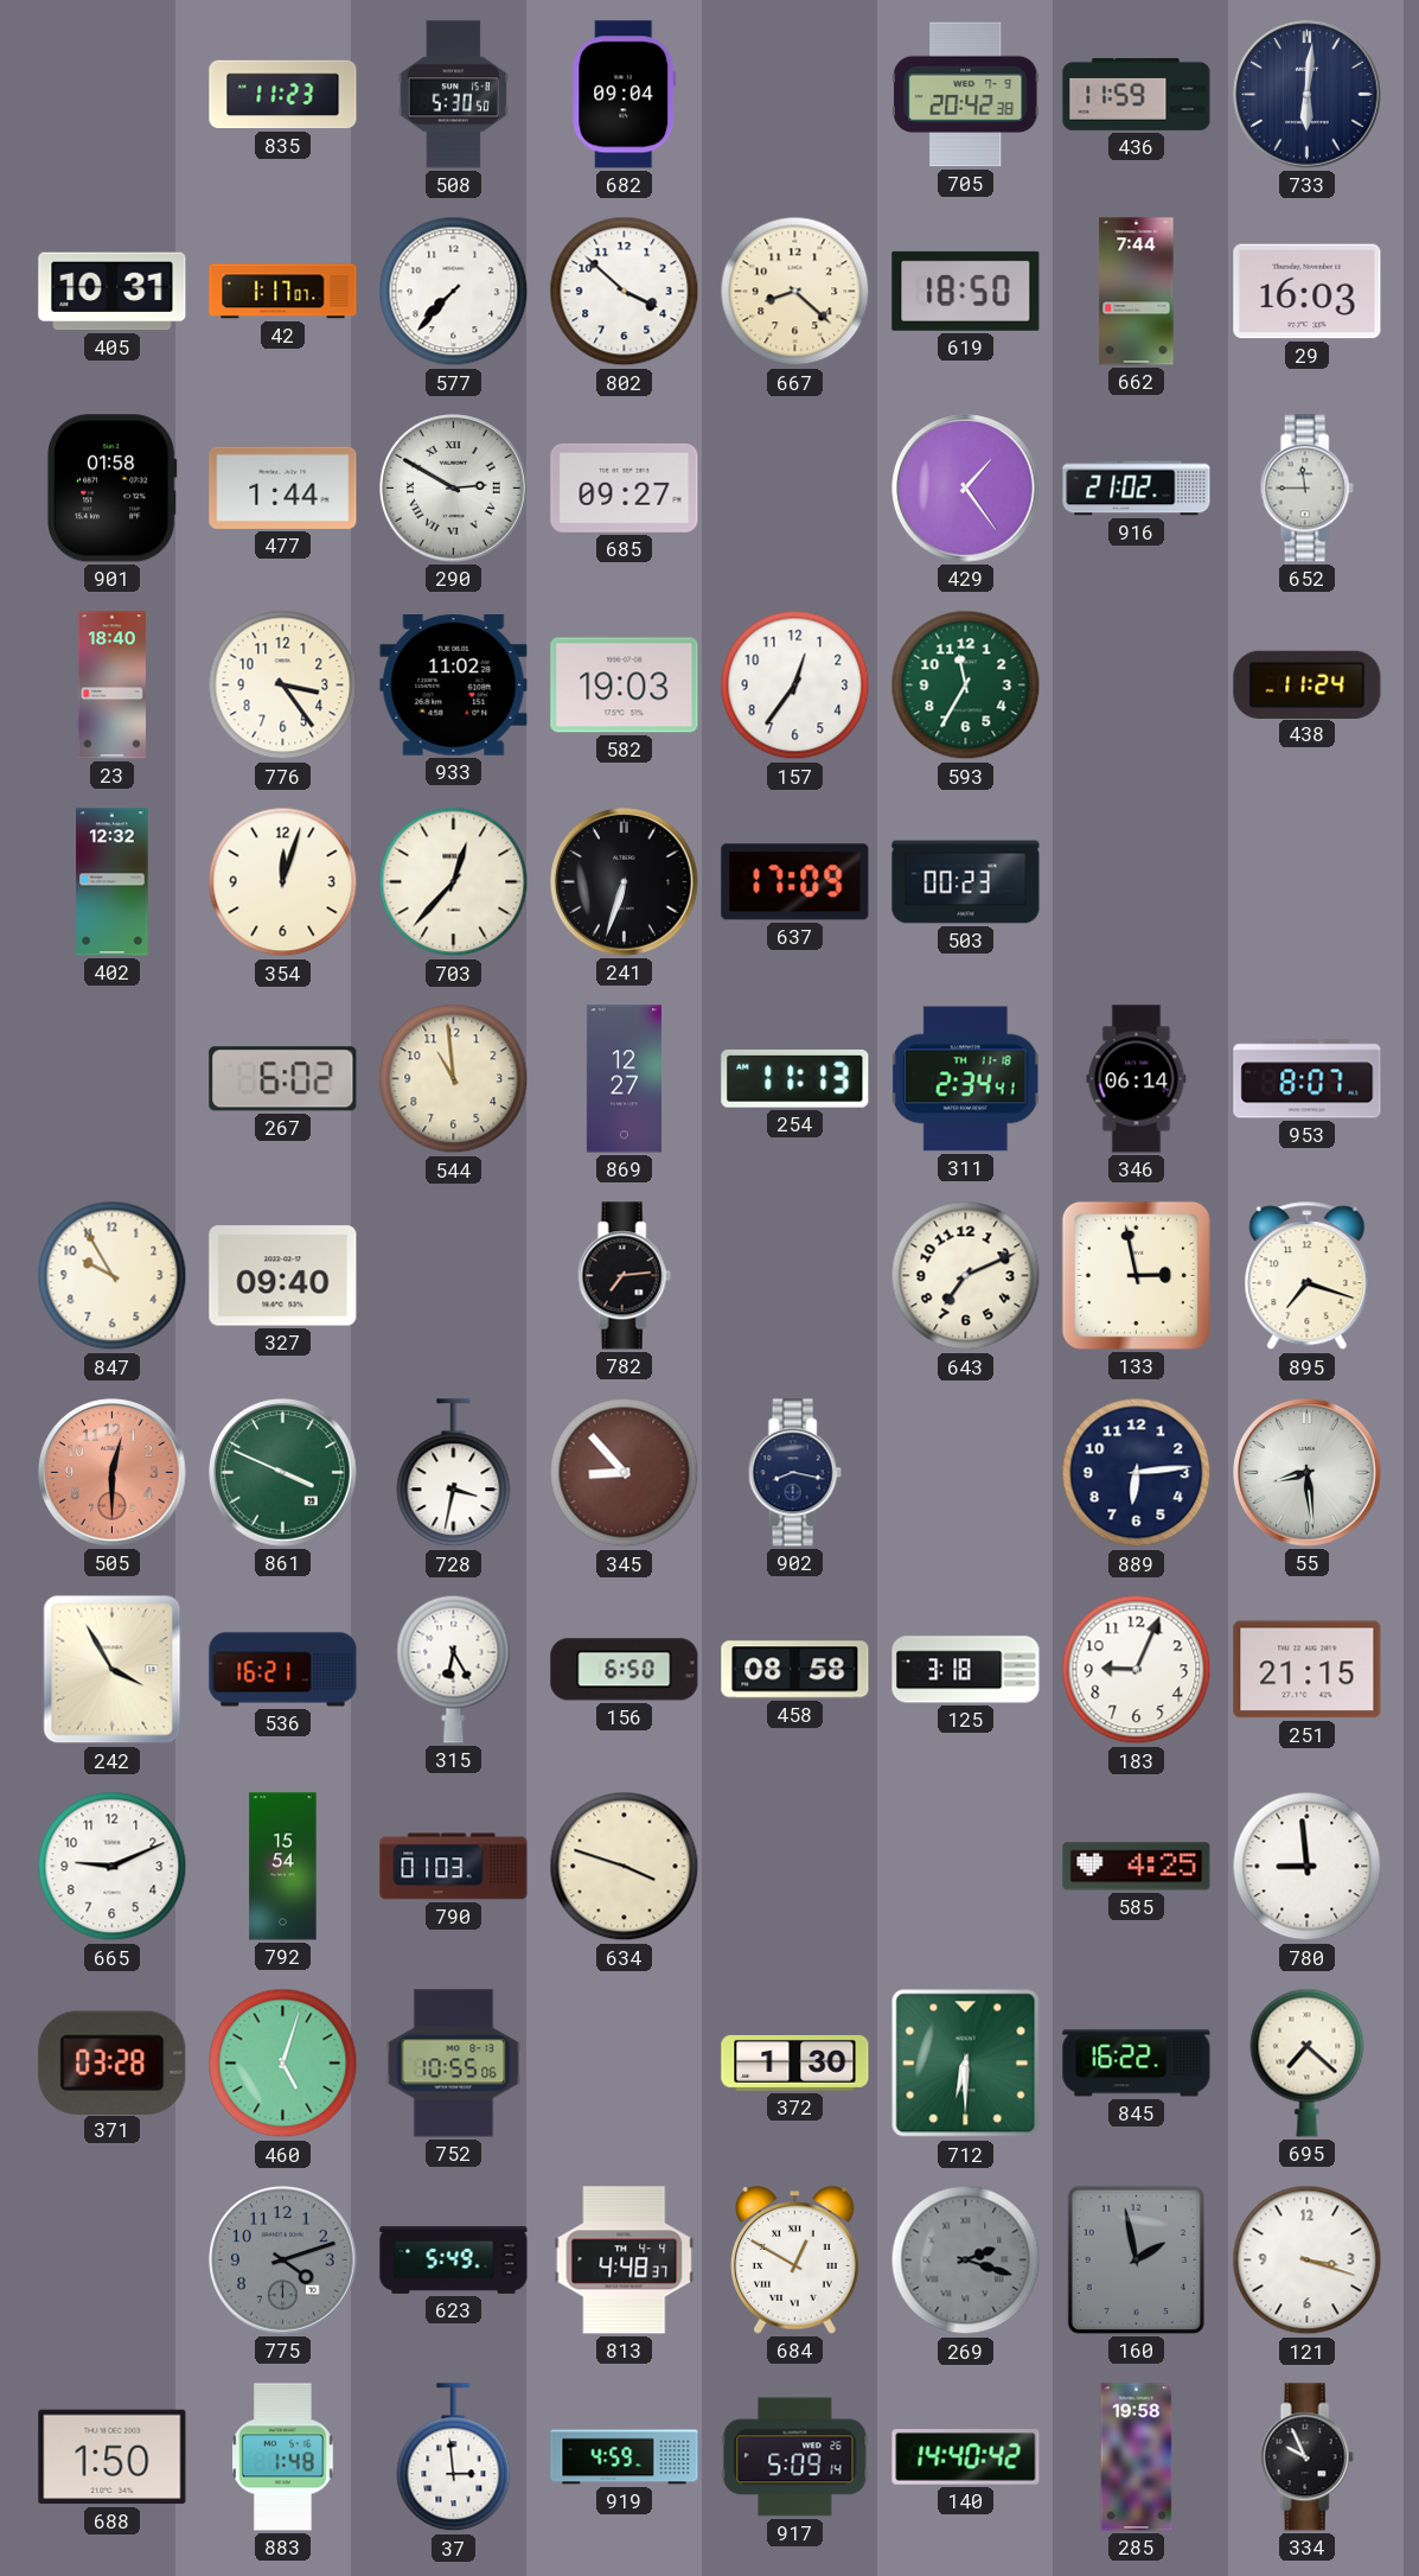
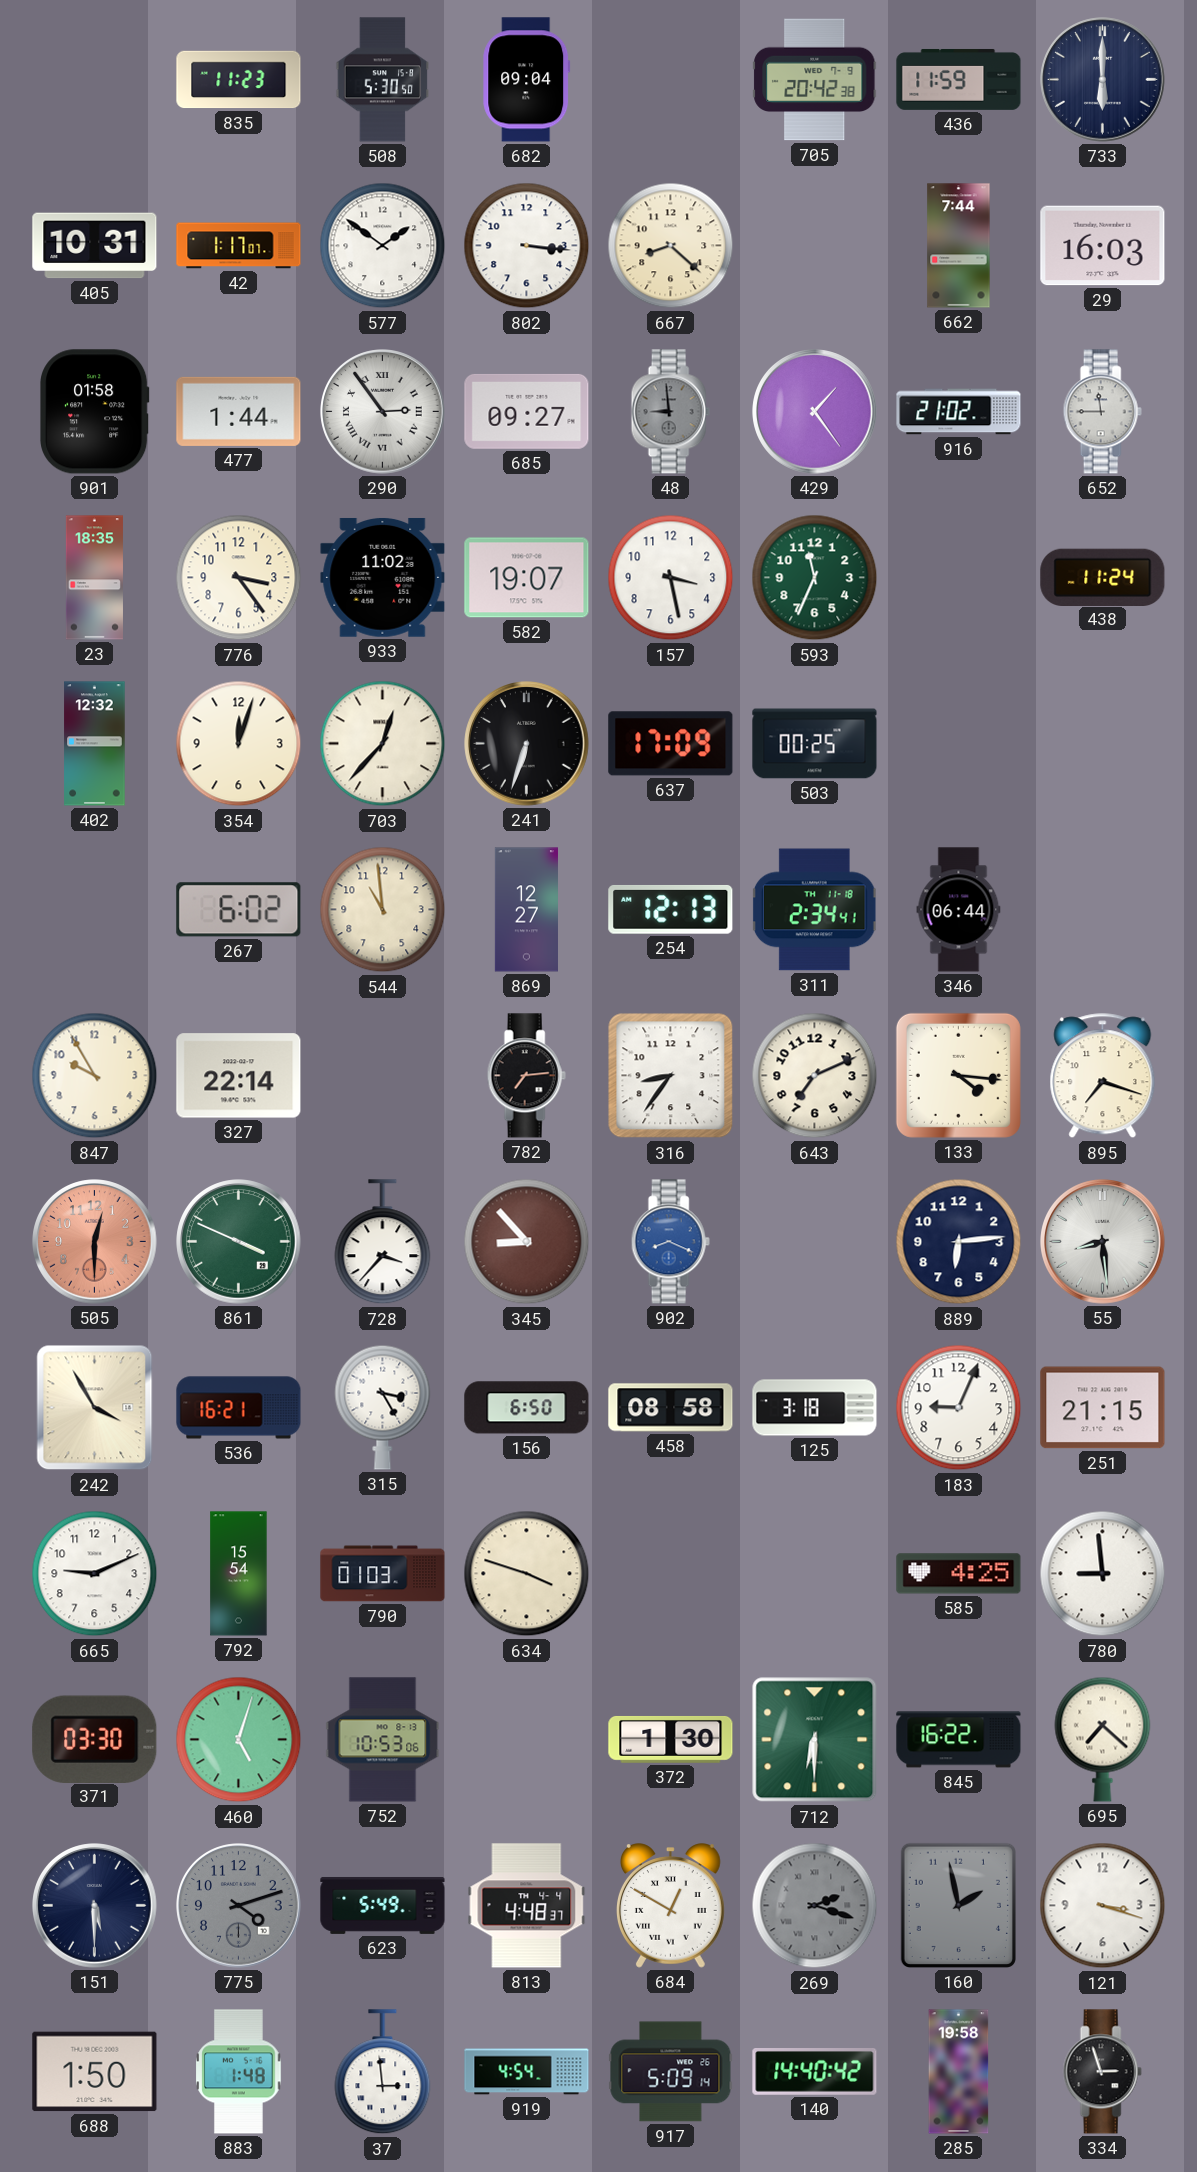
733: 6:01 -> 6:00 (1103, 80)
577: 7:37 -> 1:51 (383, 246)
802: 3:52 -> 3:16 (527, 246)
619: 18:50 -> none (966, 291)
290: 2:50 -> 2:54 (383, 412)
48: none -> 8:59 (670, 412)
23: 18:40 -> 18:35 (94, 578)
582: 19:03 -> 19:07 (527, 578)
157: 12:36 -> 3:28 (671, 578)
593: 11:35 -> 11:34 (815, 578)
503: 00:23 -> 00:25 (815, 744)
254: 11:13 -> 12:13 (671, 909)
346: 06:14 -> 06:44 (959, 910)
953: 8:07 -> none (1308, 1079)
327: 09:40 -> 22:14 (239, 1076)
316: none -> 8:36 (671, 1076)
133: 2:58 -> 4:16 (958, 1075)
728: 3:32 -> 3:37 (383, 1242)
902: 8:17 -> 8:19 (670, 1242)
902 dial: navy -> blue (670, 1242)
315: 6:25 -> 3:25 (383, 1407)
371: 03:28 -> 03:30 (95, 1739)
752: 10:55 -> 10:53 (383, 1740)
151: none -> 5:30 (95, 1906)
919: 4:59 -> 4:54 (527, 2072)
334: 9:56 -> 2:57 (1102, 2072)
